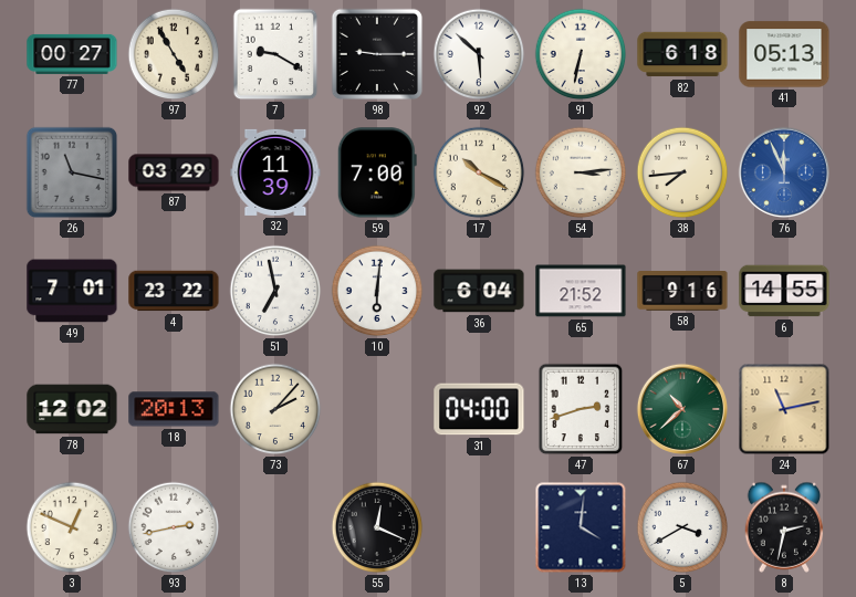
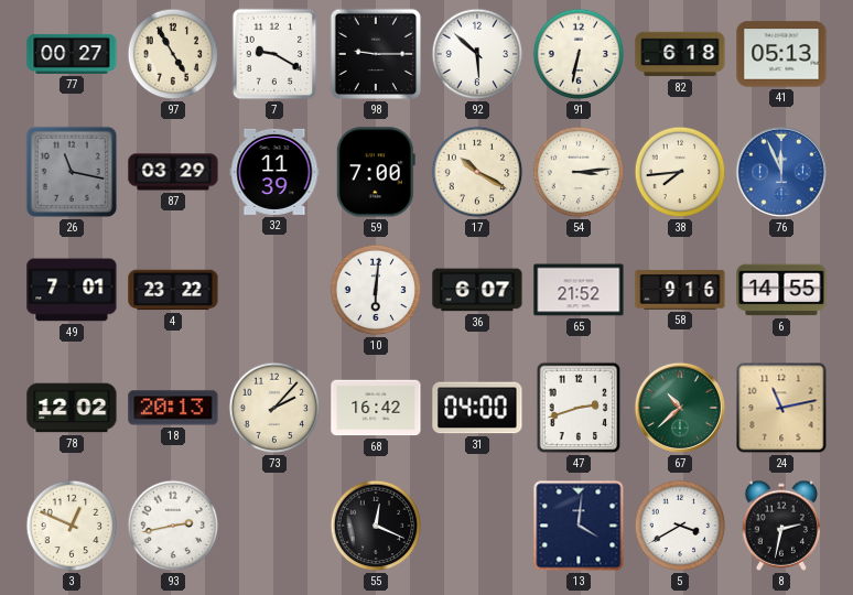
51: 6:58 -> none (275, 291)
36: 6:04 -> 6:07 (477, 290)
68: none -> 16:42 (376, 408)
